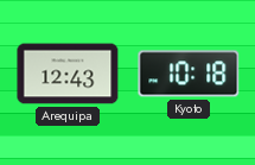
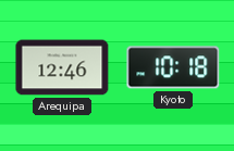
Arequipa: 12:43 -> 12:46 (62, 67)
